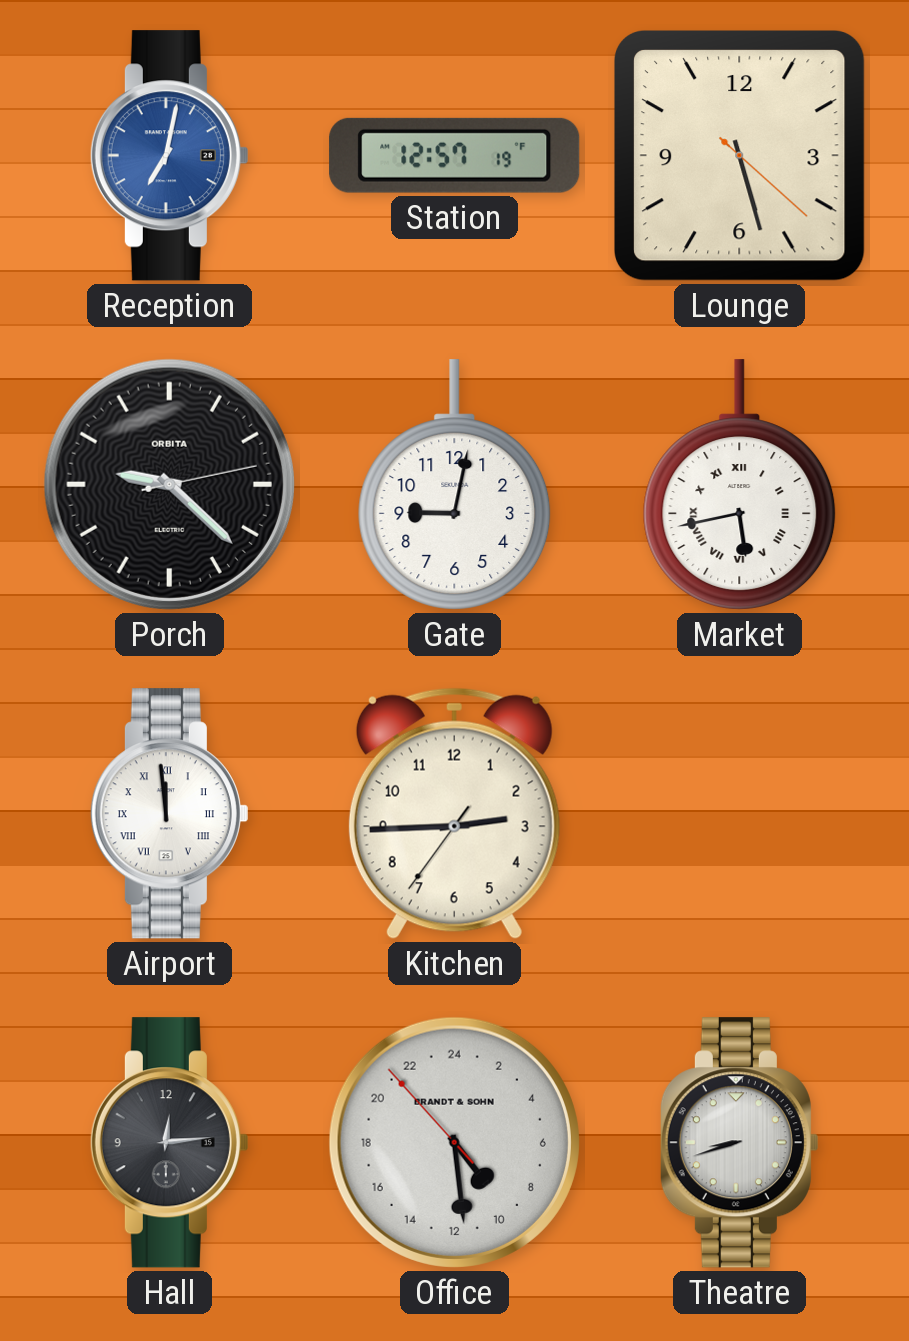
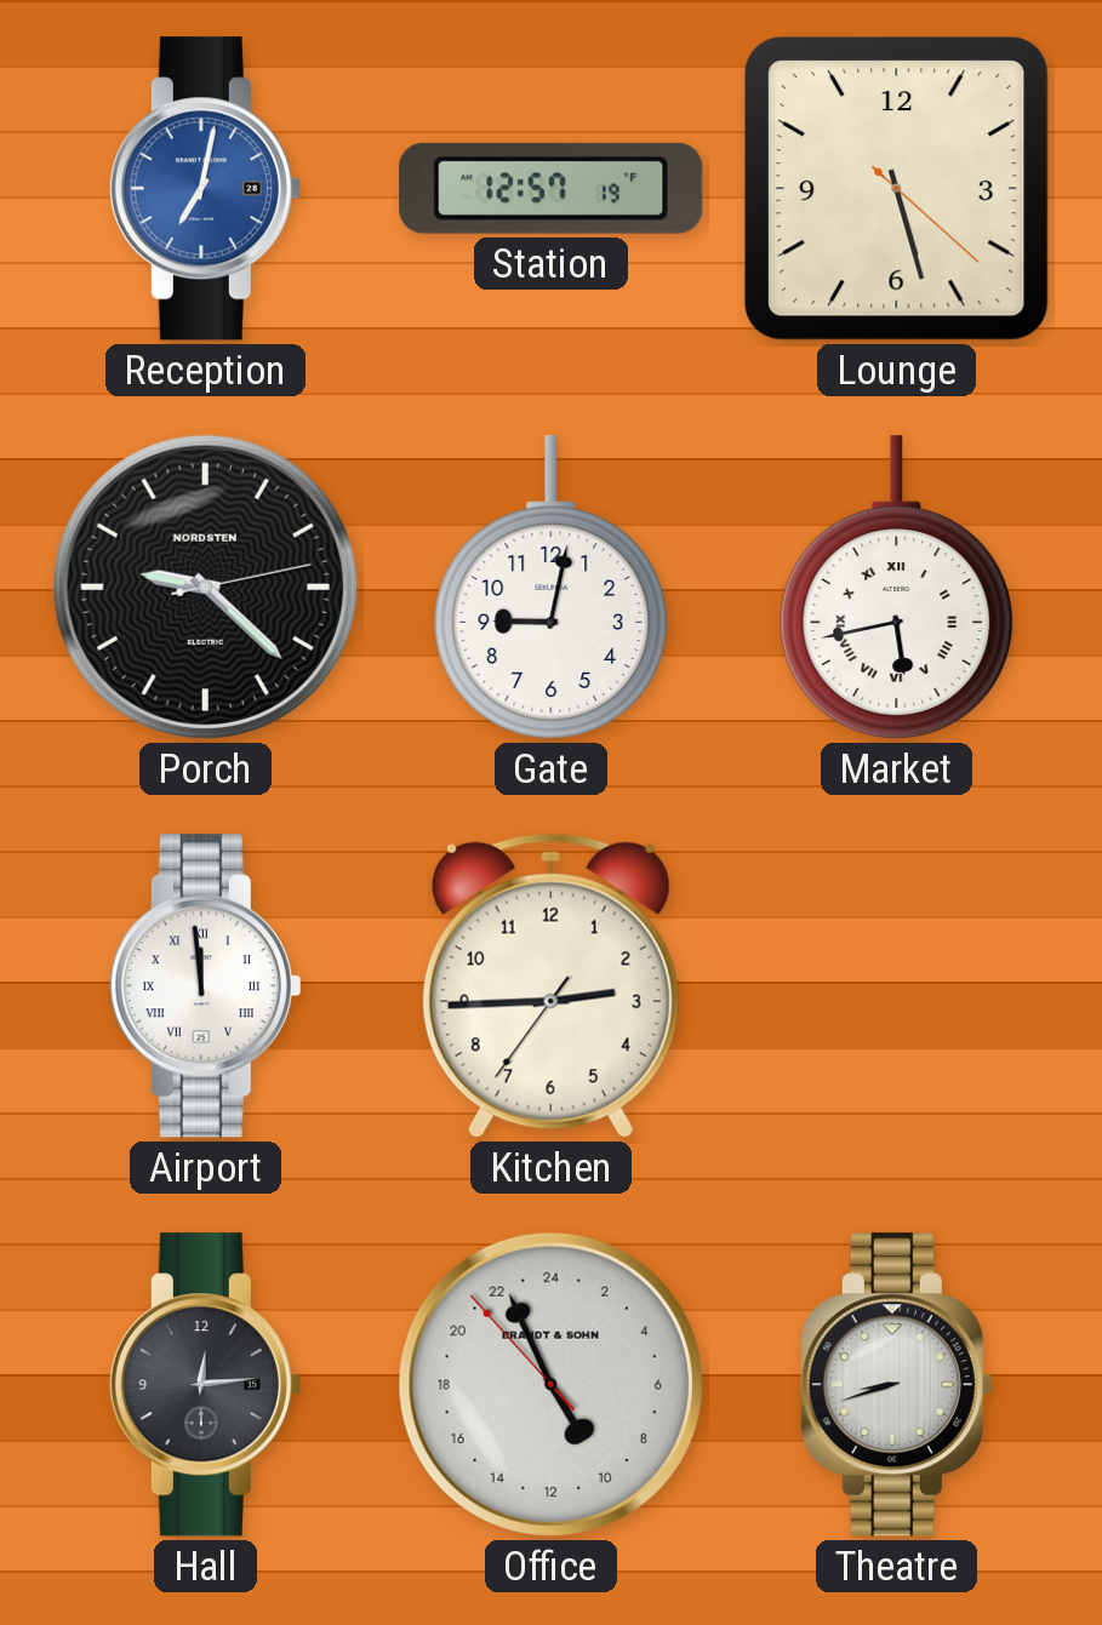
Porch brand: ORBITA -> NORDSTEN (205, 587)
Office: 9:28 -> 9:55 (550, 1384)
